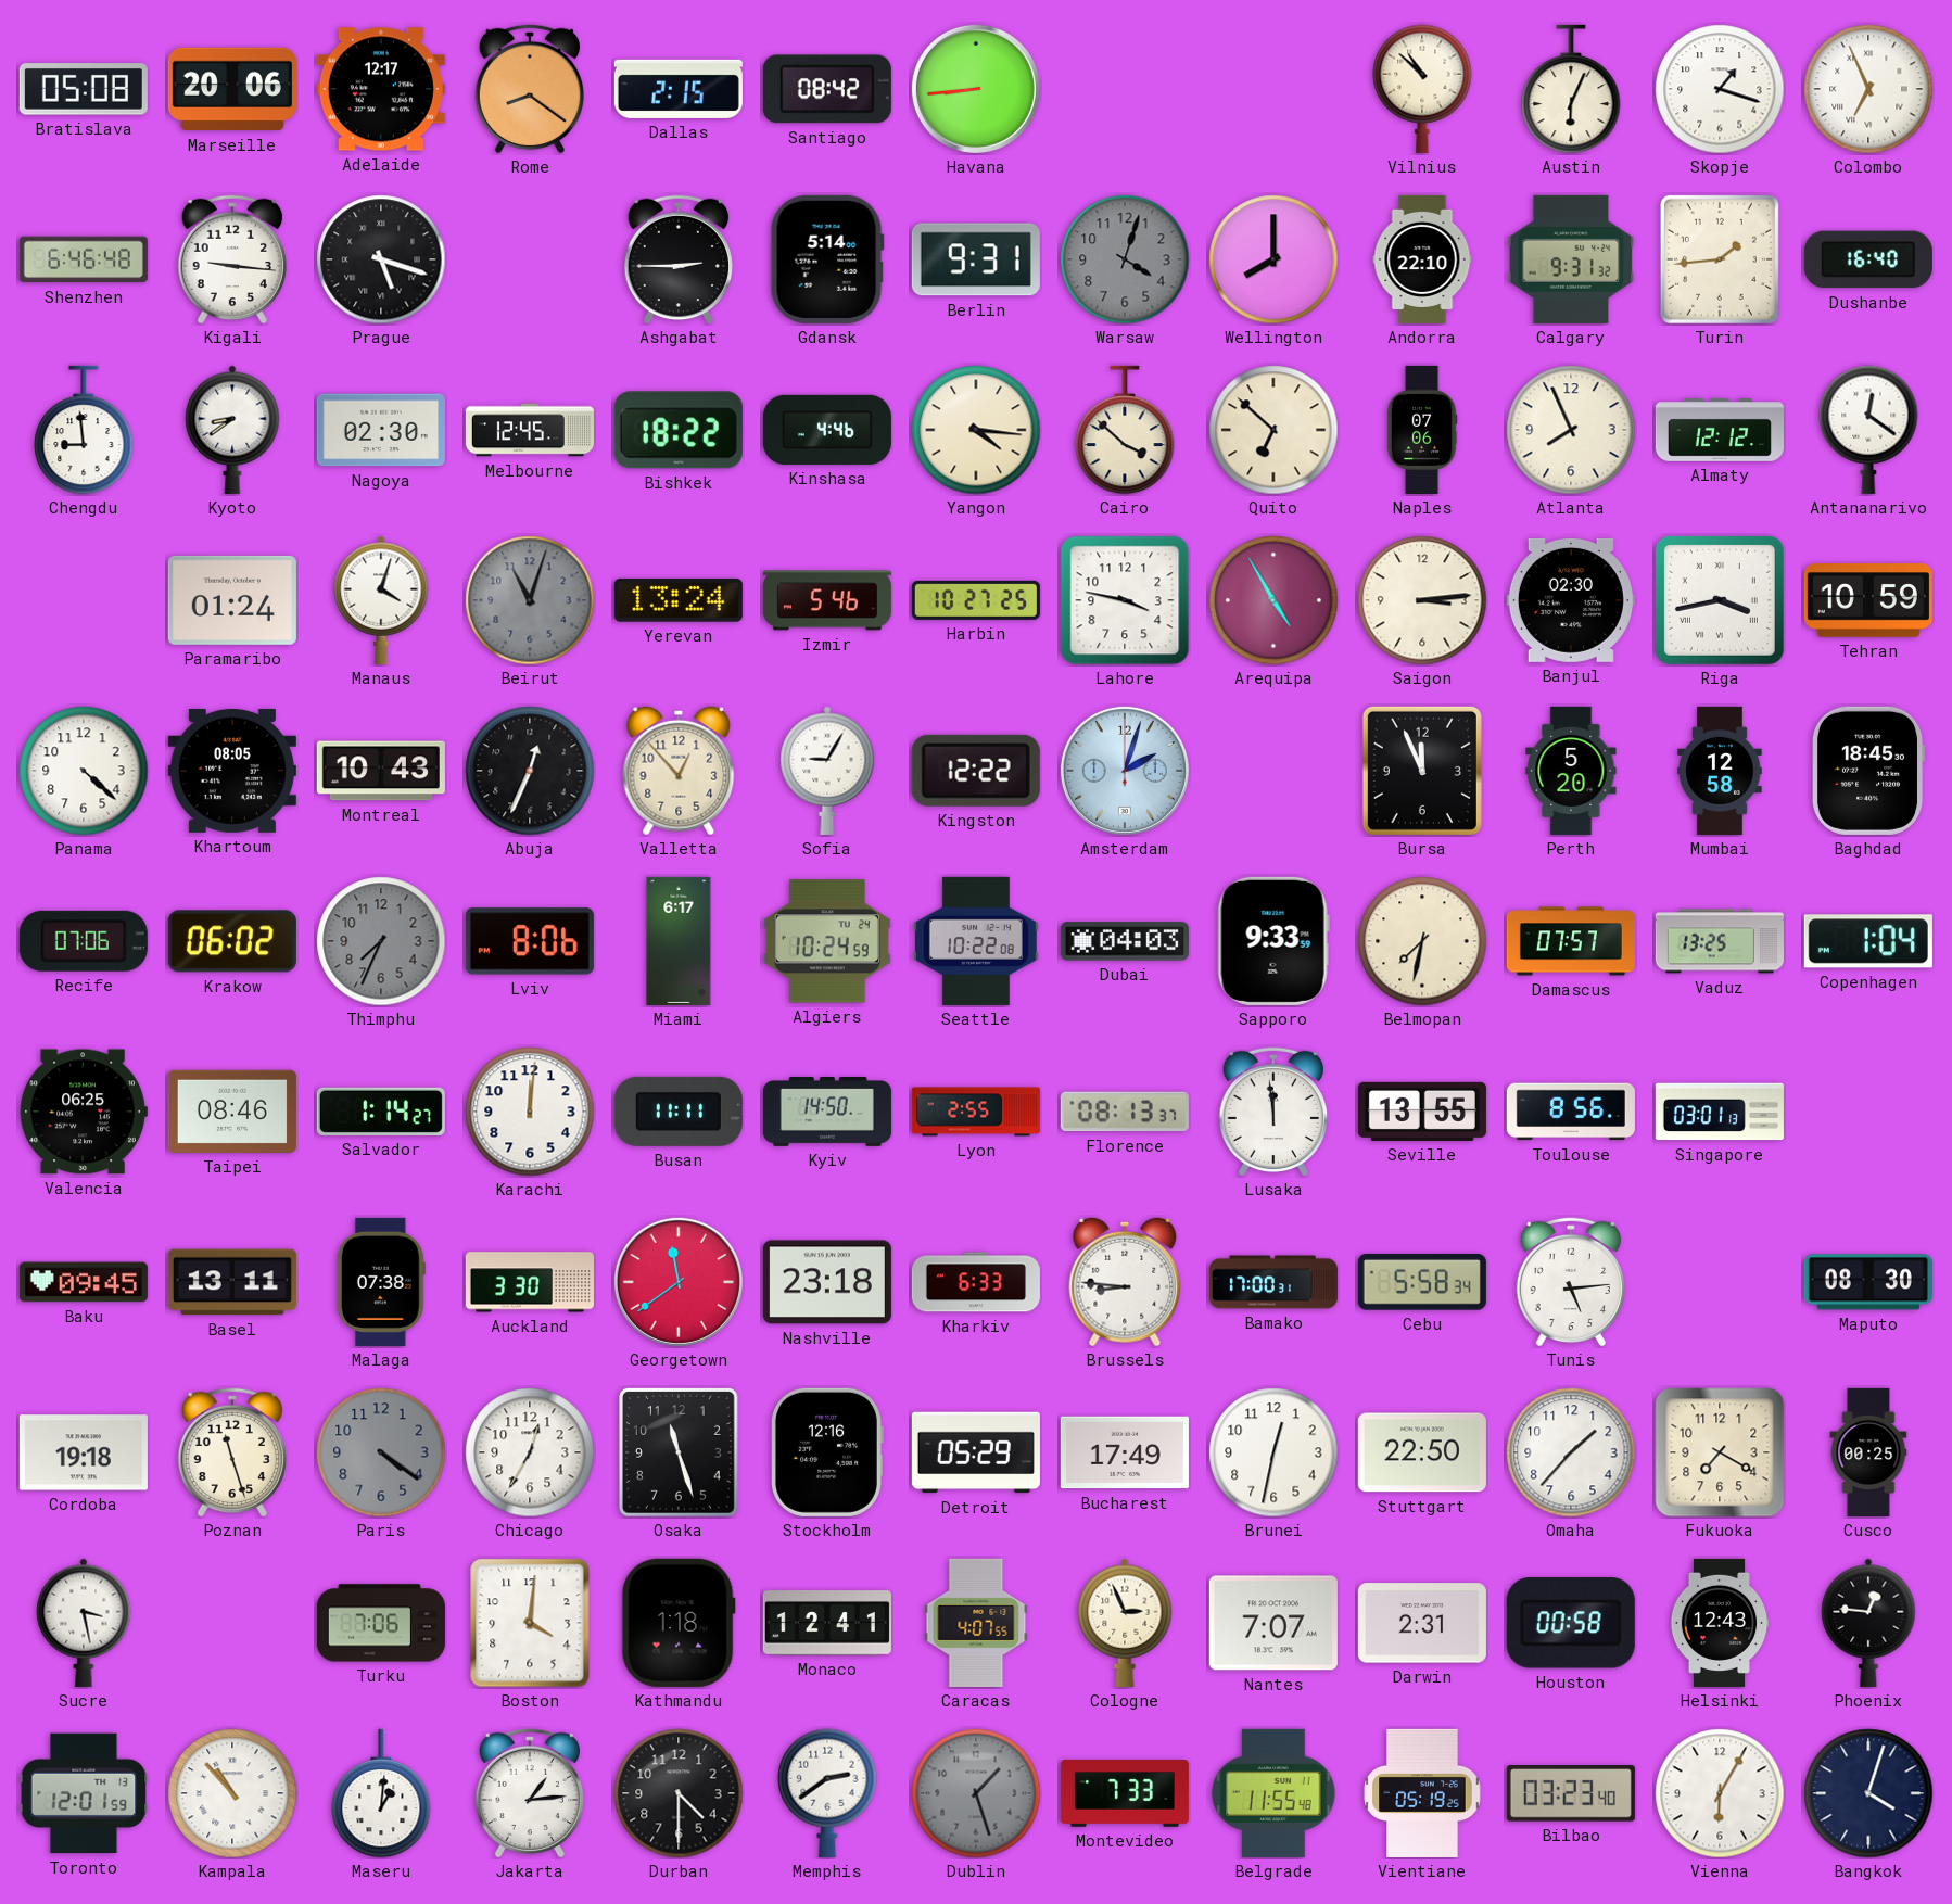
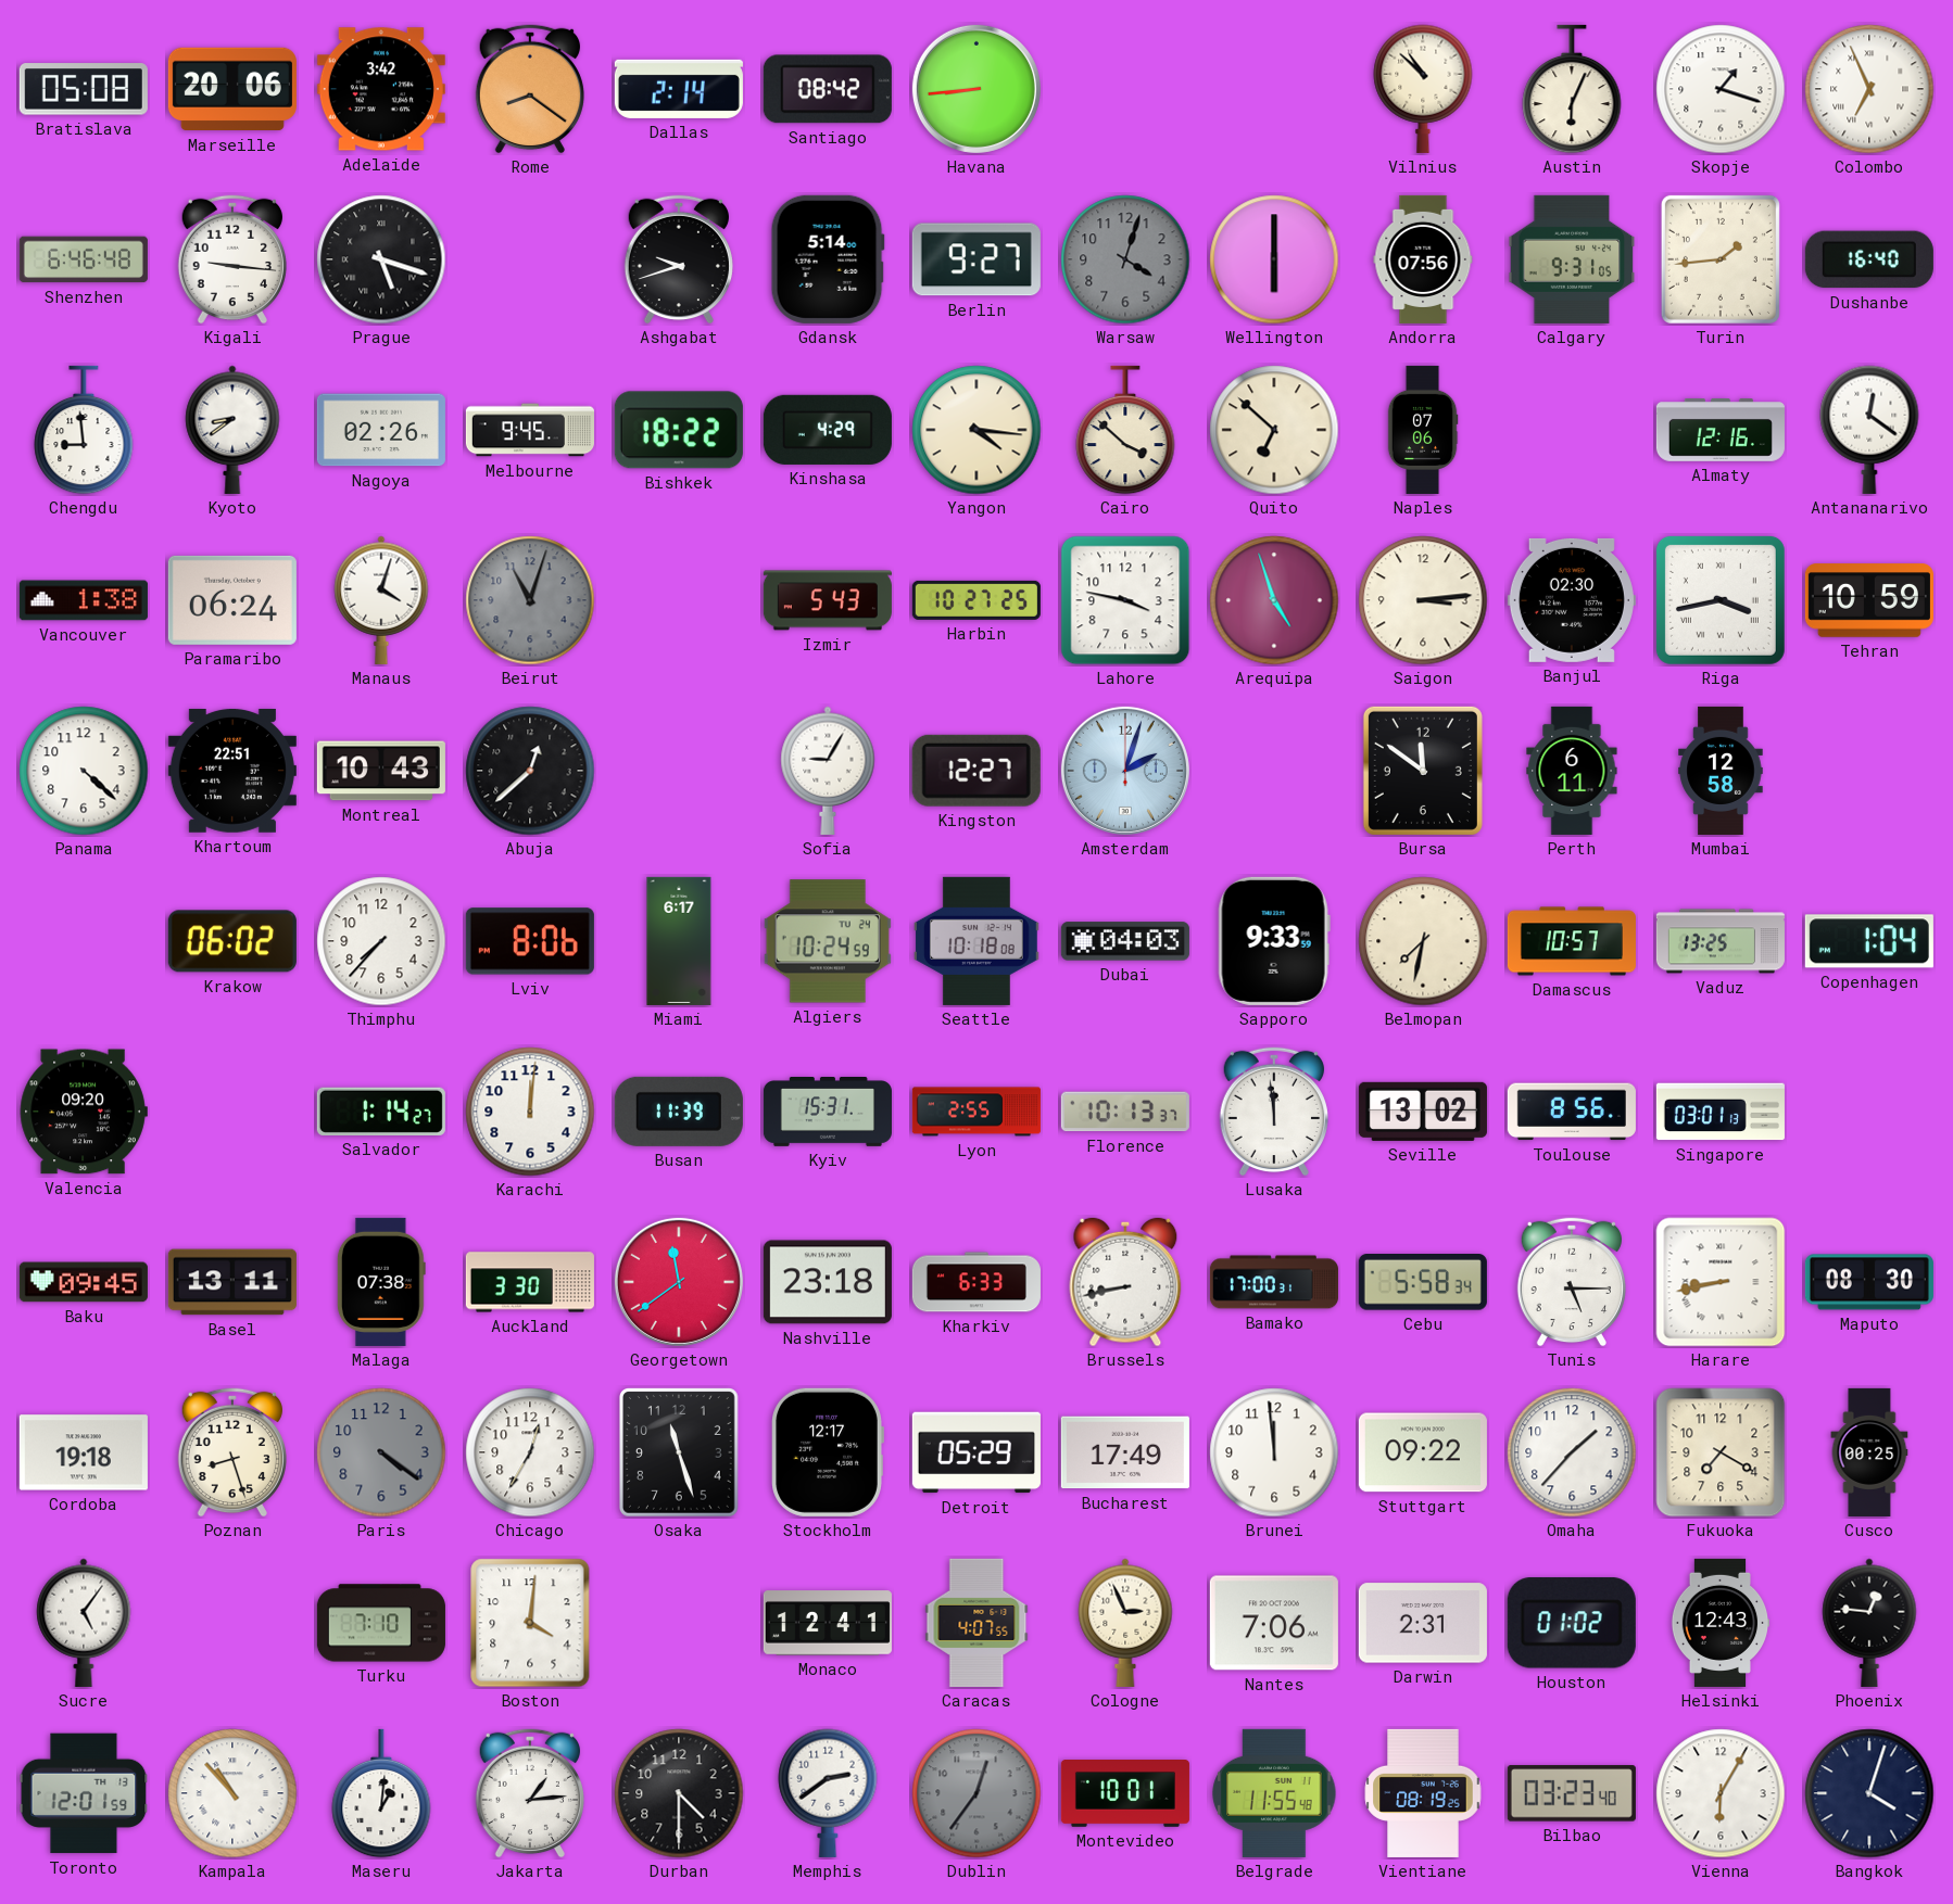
Adelaide: 12:17 -> 3:42 (381, 89)
Dallas: 2:15 -> 2:14 (679, 89)
Ashgabat: 2:45 -> 9:42 (678, 259)
Berlin: 9:31 -> 9:27 (976, 259)
Wellington: 8:00 -> 6:00 (1274, 259)
Andorra: 22:10 -> 07:56 (1423, 259)
Calgary: 9:31:32 -> 9:31:05 (1572, 259)
Nagoya: 02:30 -> 02:26 (381, 430)
Melbourne: 12:45 -> 9:45 (530, 430)
Kinshasa: 4:46 -> 4:29 (828, 430)
Atlanta: 7:56 -> none (1571, 430)
Almaty: 12:12 -> 12:16 (1721, 431)
Vancouver: none -> 1:38 (84, 600)
Paramaribo: 01:24 -> 06:24 (232, 600)
Yerevan: 13:24 -> none (679, 600)
Izmir: 5:46 -> 5:43 (828, 600)
Arequipa: 4:55 -> 4:57 (1274, 600)
Khartoum: 08:05 -> 22:51 (232, 771)
Abuja: 12:34 -> 12:38 (530, 771)
Valletta: 12:53 -> none (679, 771)
Kingston: 12:22 -> 12:27 (976, 771)
Bursa: 11:56 -> 11:51 (1423, 771)
Perth: 5:20 -> 6:11 (1572, 771)
Baghdad: 18:45 -> none (1868, 771)
Recife: 07:06 -> none (84, 941)
Thimphu: 7:34 -> 7:37 (381, 941)
Thimphu dial: grey -> white (381, 941)
Seattle: 10:22 -> 10:18 (978, 941)
Damascus: 07:57 -> 10:57 (1572, 941)
Valencia: 06:25 -> 09:20 (84, 1112)
Taipei: 08:46 -> none (232, 1112)
Busan: 11:11 -> 11:39 (679, 1112)
Kyiv: 14:50 -> 15:31 (828, 1113)
Florence: 08:13 -> 10:13 (1125, 1112)
Seville: 13:55 -> 13:02 (1423, 1112)
Brussels: 8:46 -> 8:43 (1125, 1282)
Tunis: 5:14 -> 5:15 (1571, 1282)
Harare: none -> 8:43 (1721, 1282)
Poznan: 11:27 -> 8:27 (231, 1452)
Stockholm: 12:16 -> 12:17 (828, 1452)
Brunei: 12:32 -> 11:59 (1274, 1452)
Stuttgart: 22:50 -> 09:22 (1423, 1452)
Sucre: 3:28 -> 5:06 (84, 1623)
Turku: 7:06 -> 7:10 (381, 1623)
Kathmandu: 1:18 -> none (679, 1623)
Nantes: 7:07 -> 7:06 (1274, 1623)
Houston: 00:58 -> 01:02 (1572, 1623)
Dublin: 1:27 -> 12:36 (976, 1793)
Montevideo: 7:33 -> 10:01 (1125, 1794)
Vientiane: 05:19 -> 08:19 (1423, 1793)
